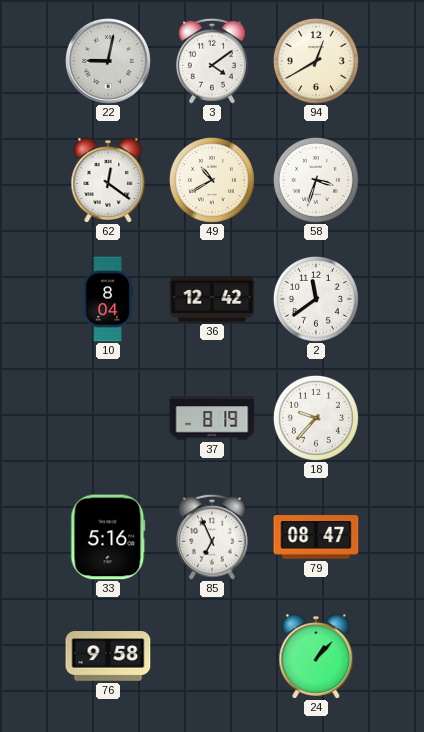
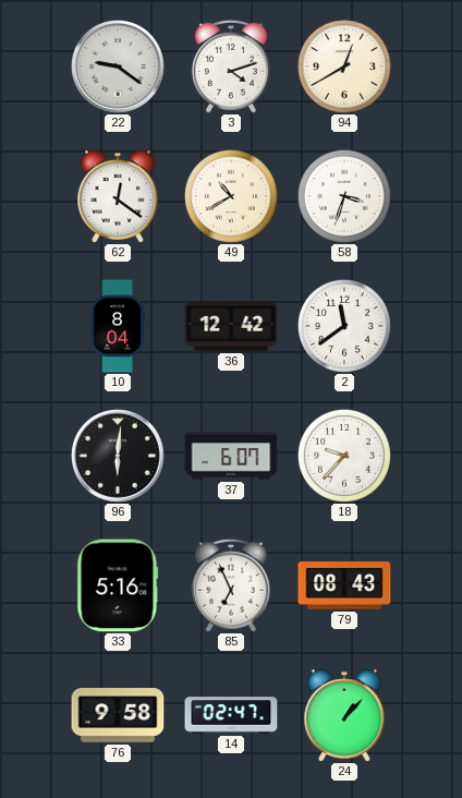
22: 9:02 -> 9:21 (119, 68)
3: 4:09 -> 4:12 (231, 66)
96: none -> 6:01 (119, 457)
37: 8:19 -> 6:07 (231, 456)
79: 08:47 -> 08:43 (344, 585)
14: none -> 02:47 (231, 715)
